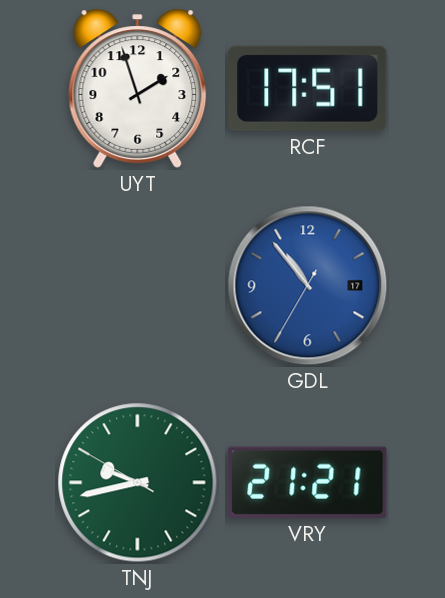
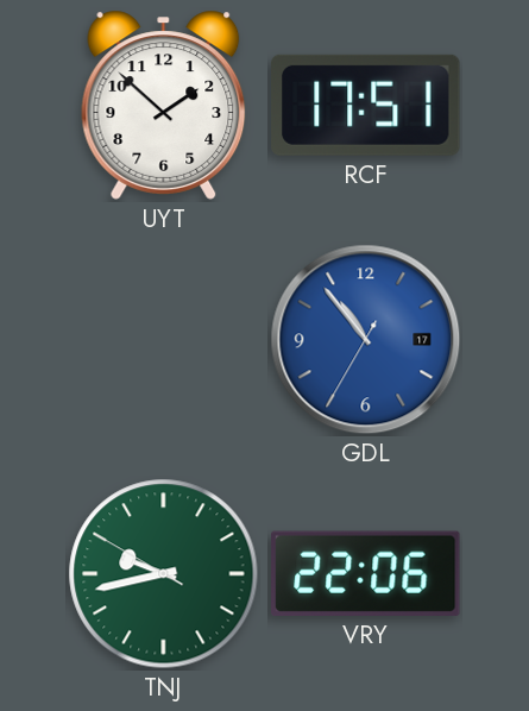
UYT: 1:57 -> 1:52 (164, 105)
VRY: 21:21 -> 22:06 (366, 573)
